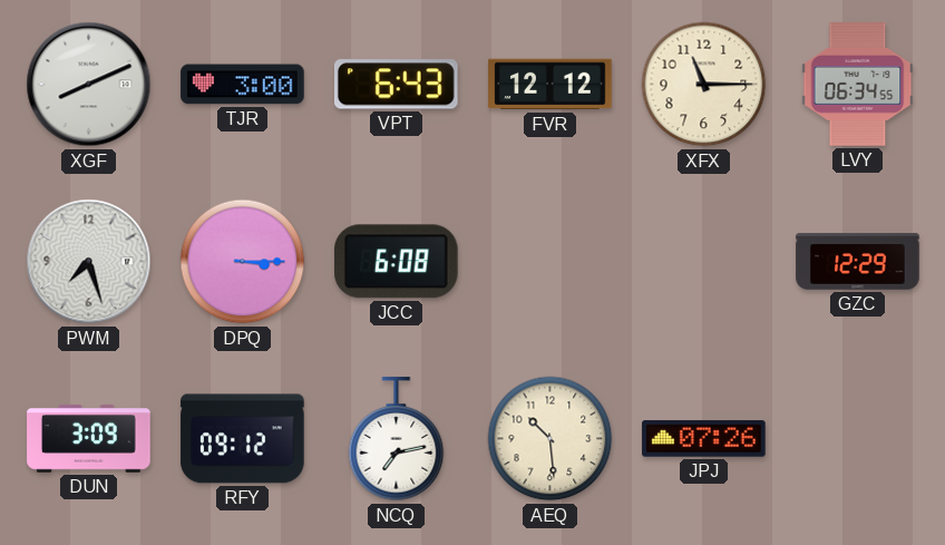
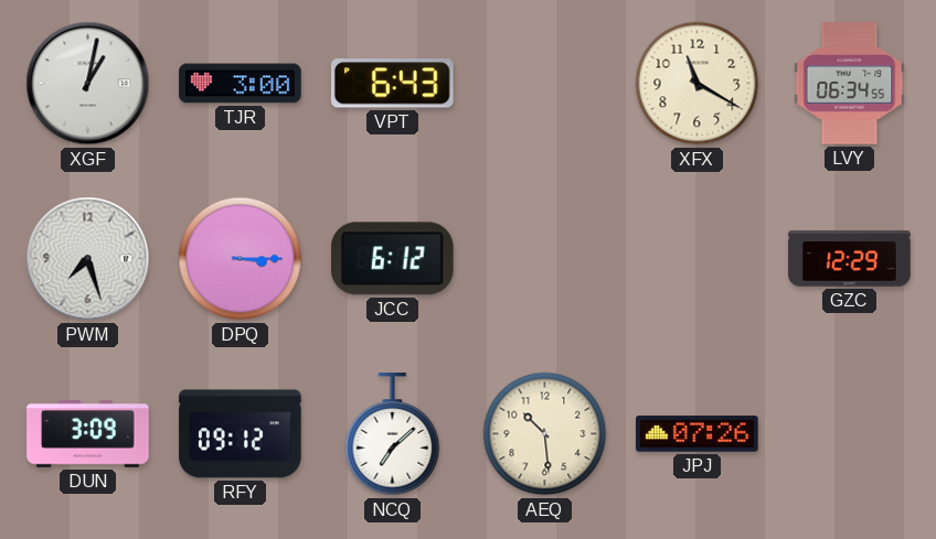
XGF: 8:11 -> 1:02 (88, 84)
FVR: 12:12 -> none (551, 85)
XFX: 11:15 -> 11:20 (698, 84)
JCC: 6:08 -> 6:12 (393, 259)
NCQ: 7:13 -> 7:08 (393, 434)
